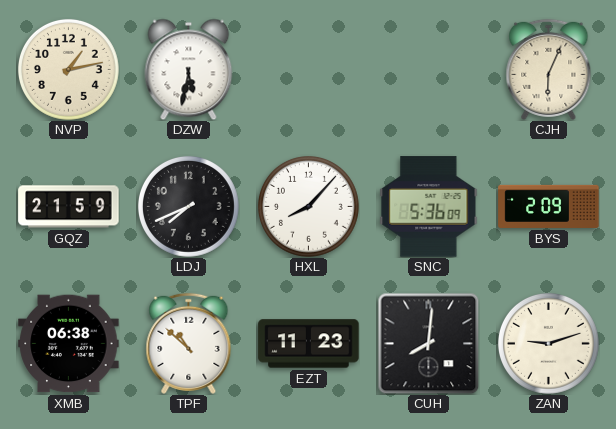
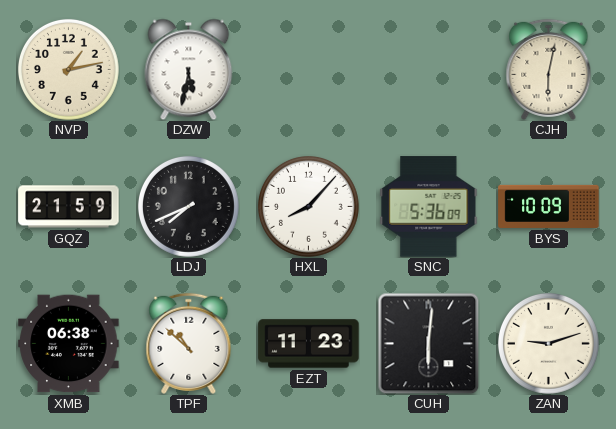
CJH: 6:04 -> 6:02 (549, 69)
BYS: 2:09 -> 10:09 (549, 206)
CUH: 8:01 -> 6:01 (428, 343)
